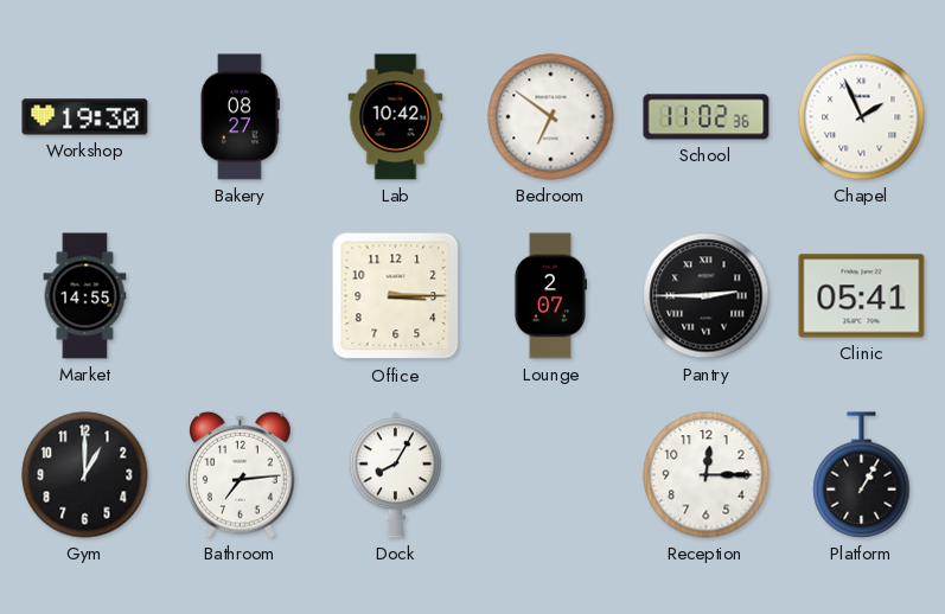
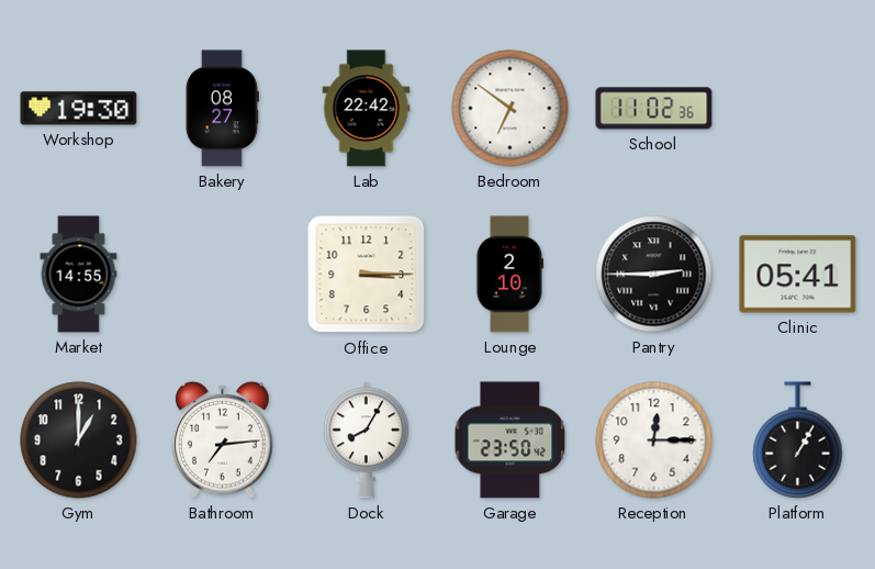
Lab: 10:42 -> 22:42 (367, 109)
Chapel: 1:56 -> none (862, 117)
Lounge: 2:07 -> 2:10 (508, 275)
Garage: none -> 23:50 (511, 440)
